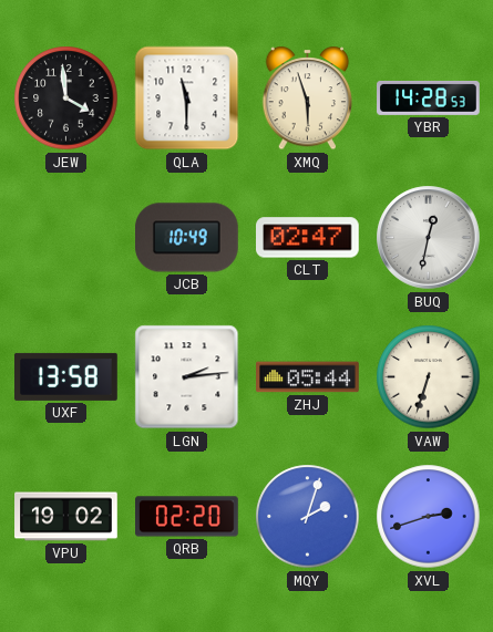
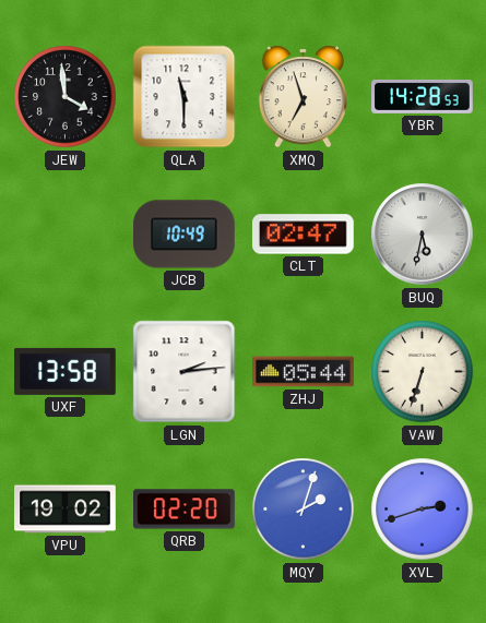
XMQ: 5:57 -> 6:57 (304, 97)
BUQ: 12:32 -> 5:32 (423, 235)
